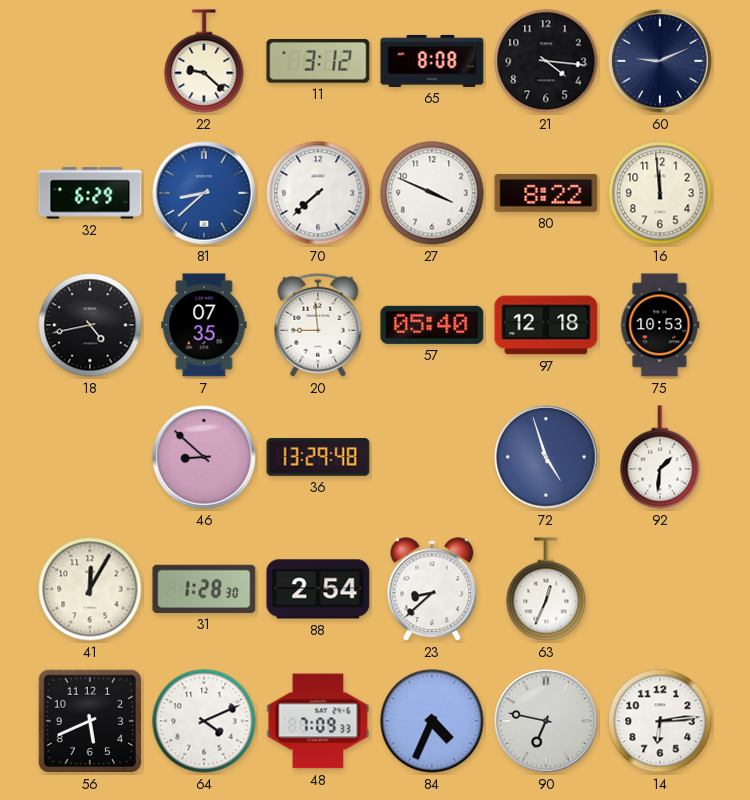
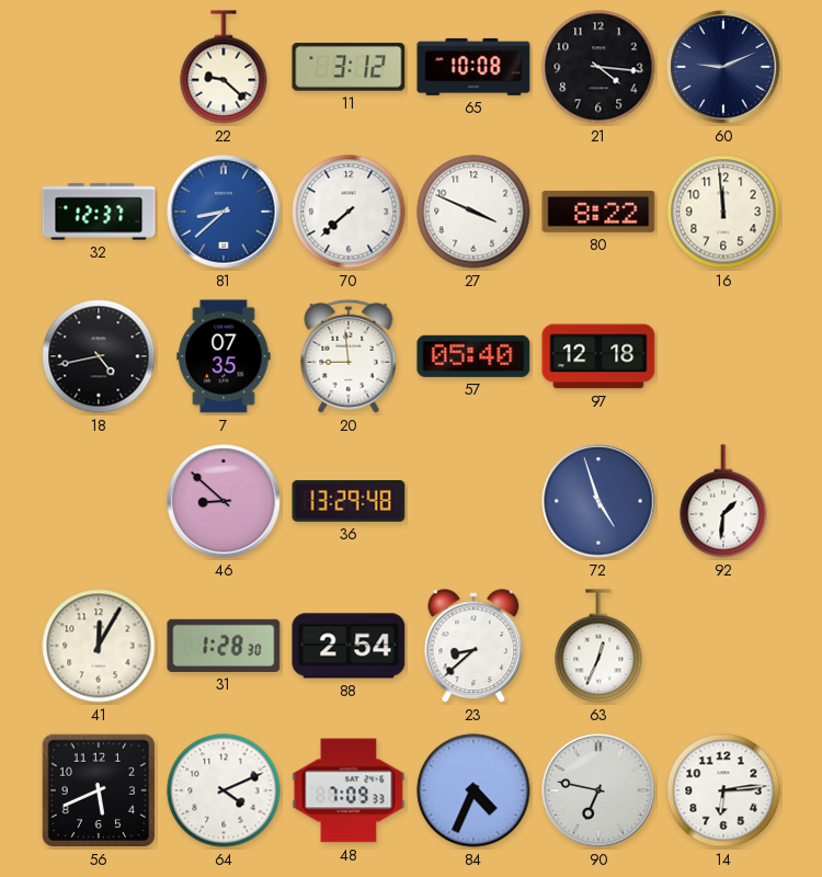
65: 8:08 -> 10:08 (473, 67)
32: 6:29 -> 12:37 (99, 212)
75: 10:53 -> none (660, 325)
